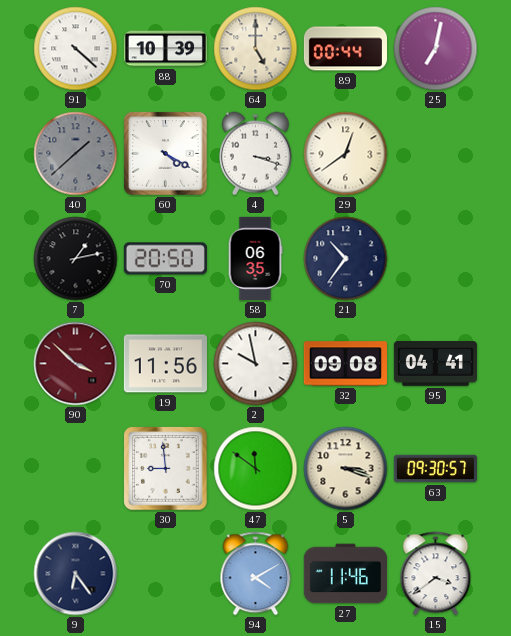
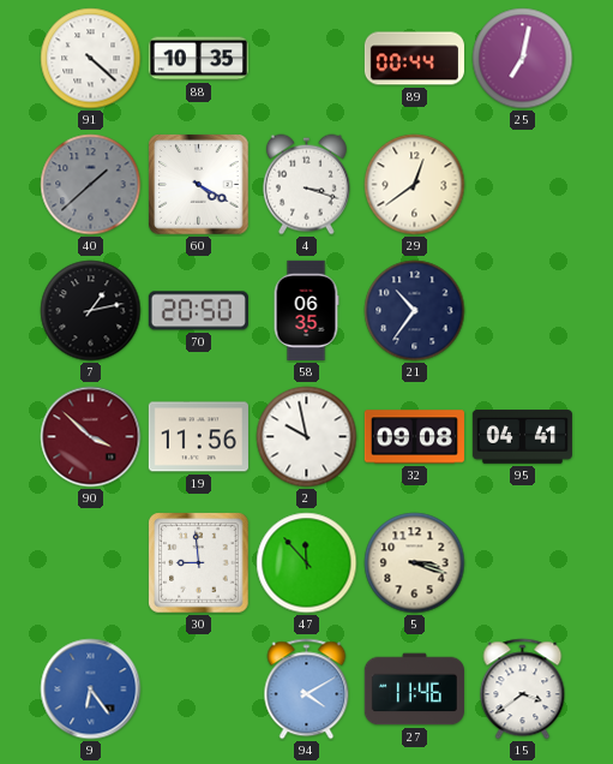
88: 10:39 -> 10:35 (198, 59)
64: 5:00 -> none (256, 49)
47: 11:51 -> 11:53 (307, 563)
63: 09:30 -> none (435, 469)
9 dial: navy -> blue (91, 690)
